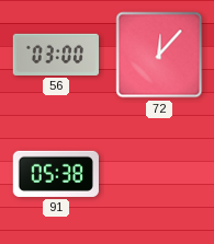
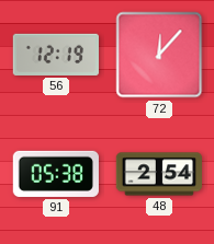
56: 03:00 -> 12:19 (55, 55)
48: none -> 2:54 (158, 174)
